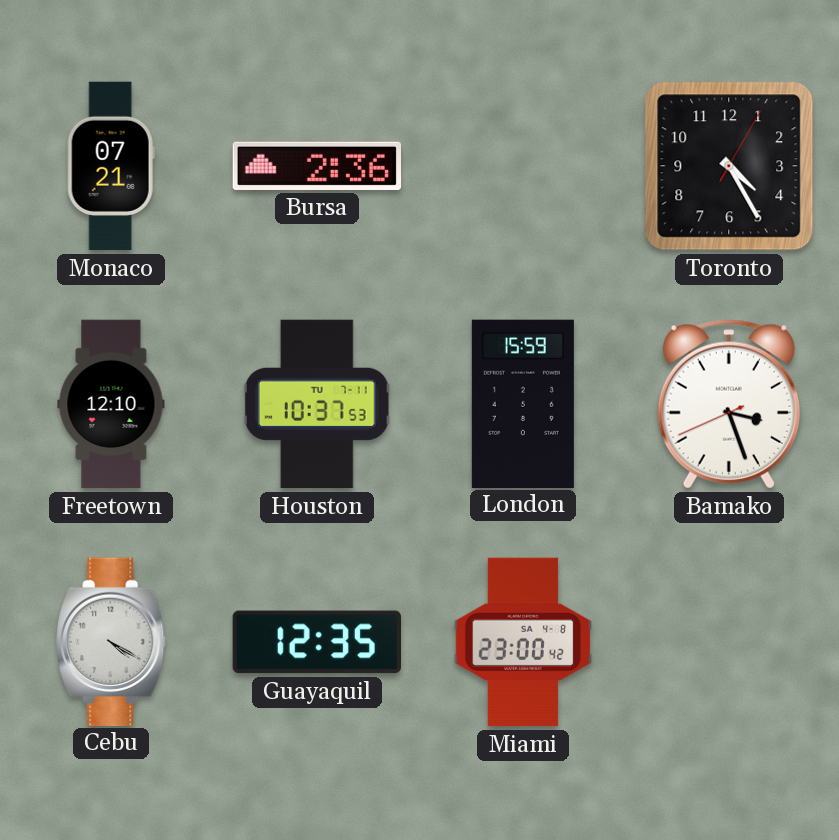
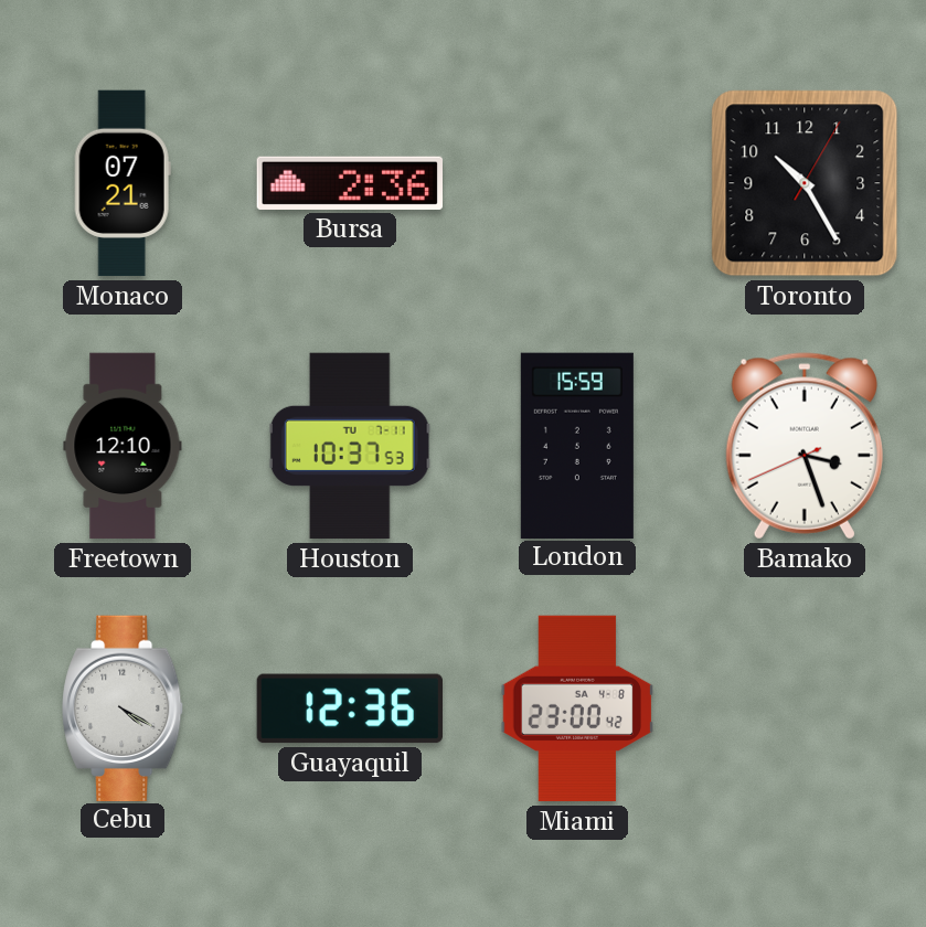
Toronto: 4:25 -> 10:25 (805, 183)
Guayaquil: 12:35 -> 12:36 (349, 708)
